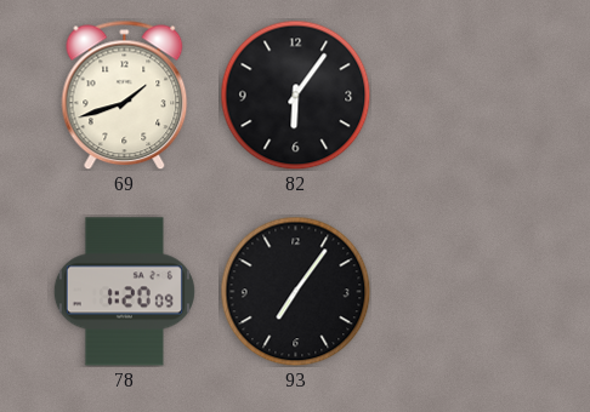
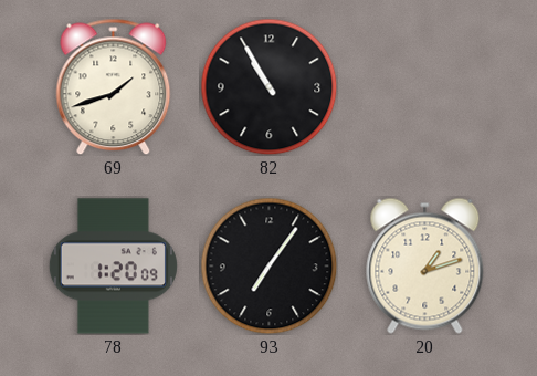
82: 6:06 -> 10:55 (268, 86)
20: none -> 1:12 (425, 265)
